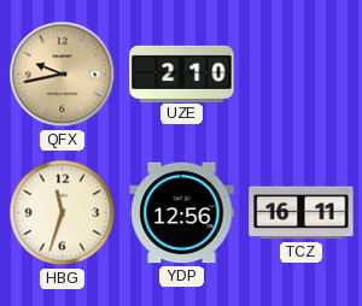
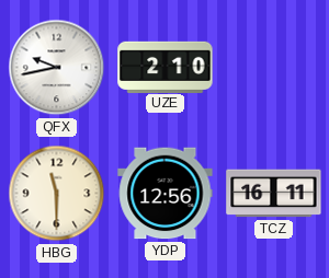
QFX dial: champagne -> white (57, 68)
HBG: 11:33 -> 11:30 (57, 194)
